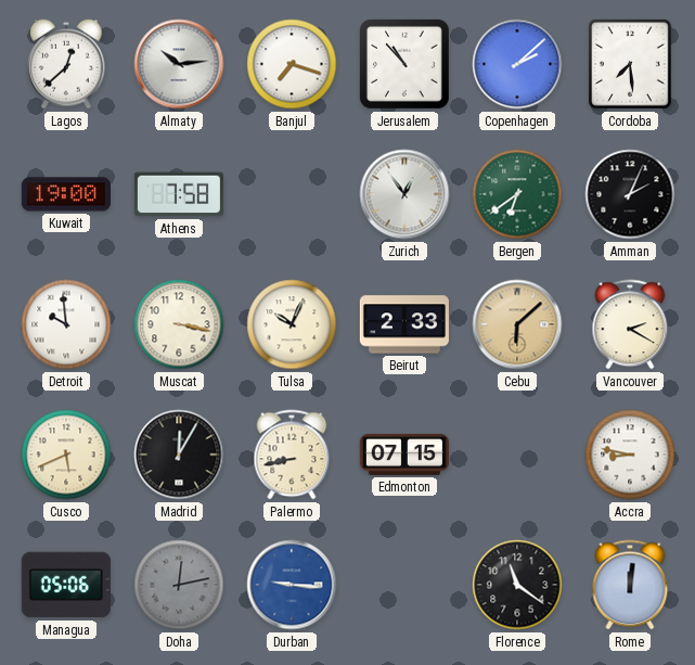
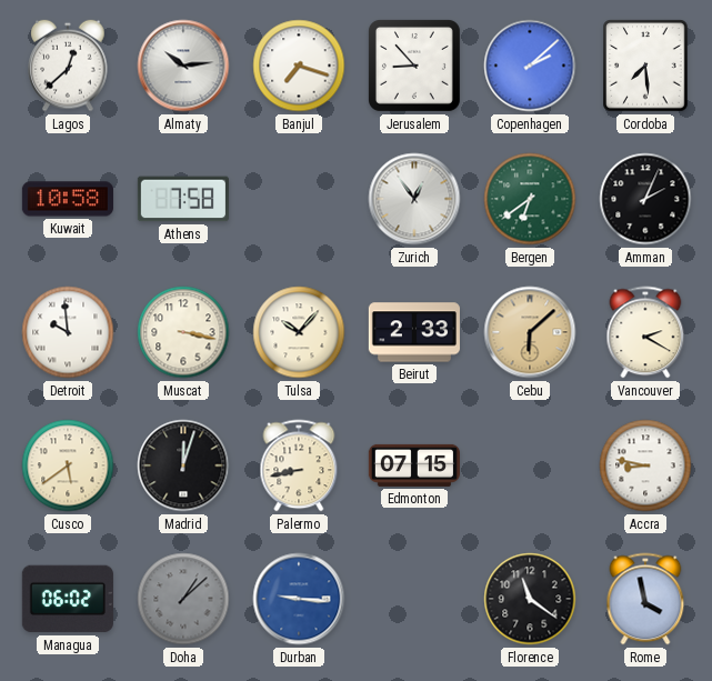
Jerusalem: 10:53 -> 8:53 (414, 66)
Kuwait: 19:00 -> 10:58 (68, 199)
Tulsa: 10:04 -> 10:07 (299, 332)
Cusco: 5:41 -> 5:39 (68, 465)
Madrid: 12:05 -> 12:03 (183, 465)
Managua: 05:06 -> 06:02 (68, 599)
Doha: 12:13 -> 1:08 (183, 599)
Rome: 12:01 -> 3:58 (645, 599)
